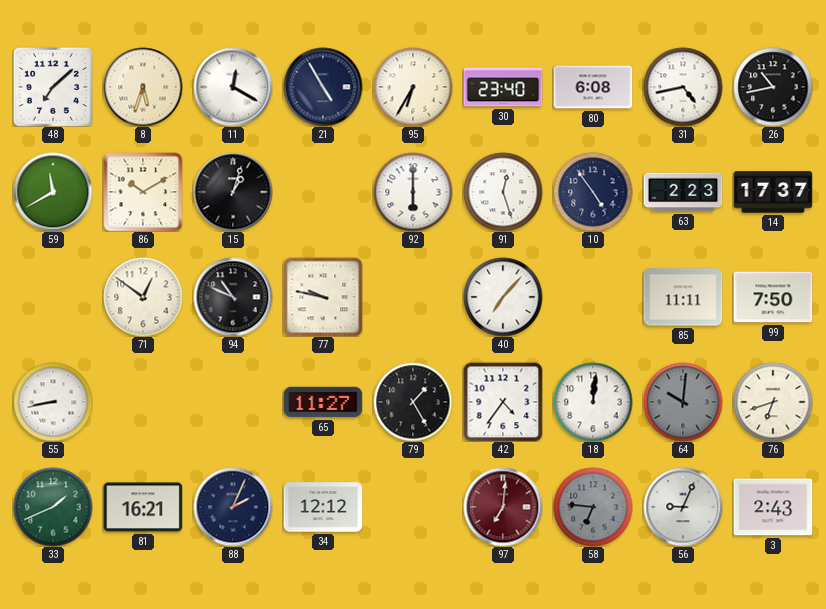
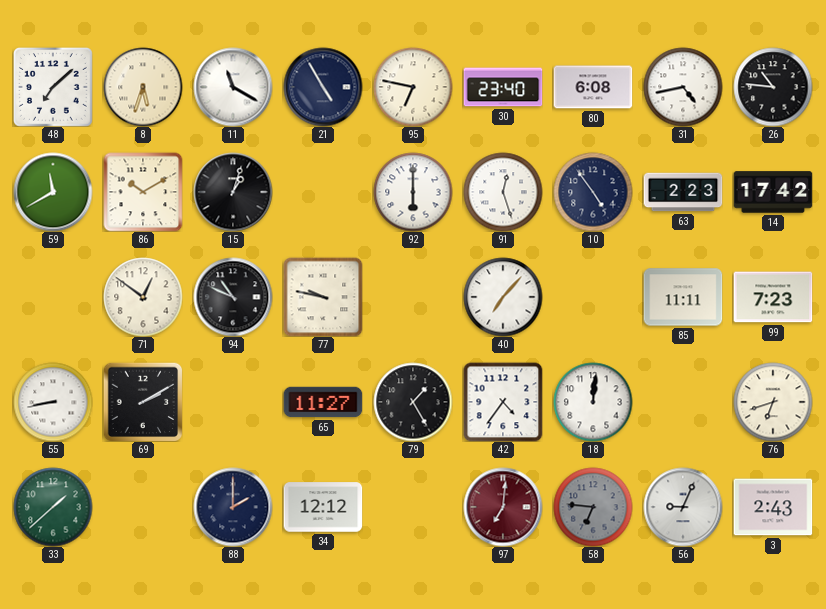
11: 12:20 -> 11:20 (233, 87)
95: 6:35 -> 6:47 (413, 87)
26: 10:43 -> 10:46 (773, 87)
14: 17:37 -> 17:42 (773, 192)
99: 7:50 -> 7:23 (773, 297)
69: none -> 2:10 (143, 402)
64: 10:01 -> none (683, 402)
33: 1:41 -> 1:38 (53, 507)
81: 16:21 -> none (143, 507)
88: 2:04 -> 2:00 (233, 507)
